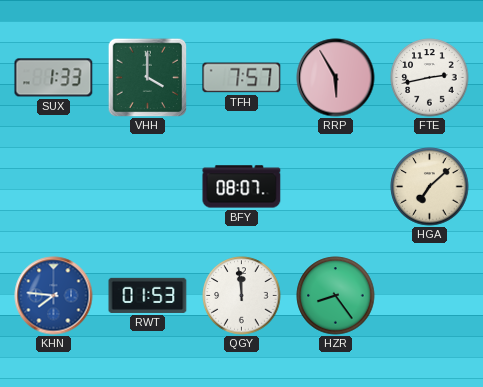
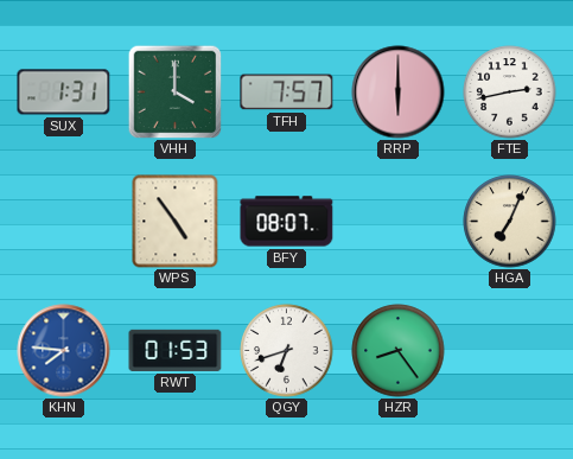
SUX: 1:33 -> 1:31 (64, 93)
RRP: 5:55 -> 6:00 (399, 93)
WPS: none -> 4:54 (176, 222)
HGA: 7:08 -> 7:04 (510, 222)
QGY: 11:59 -> 6:42 (287, 351)
